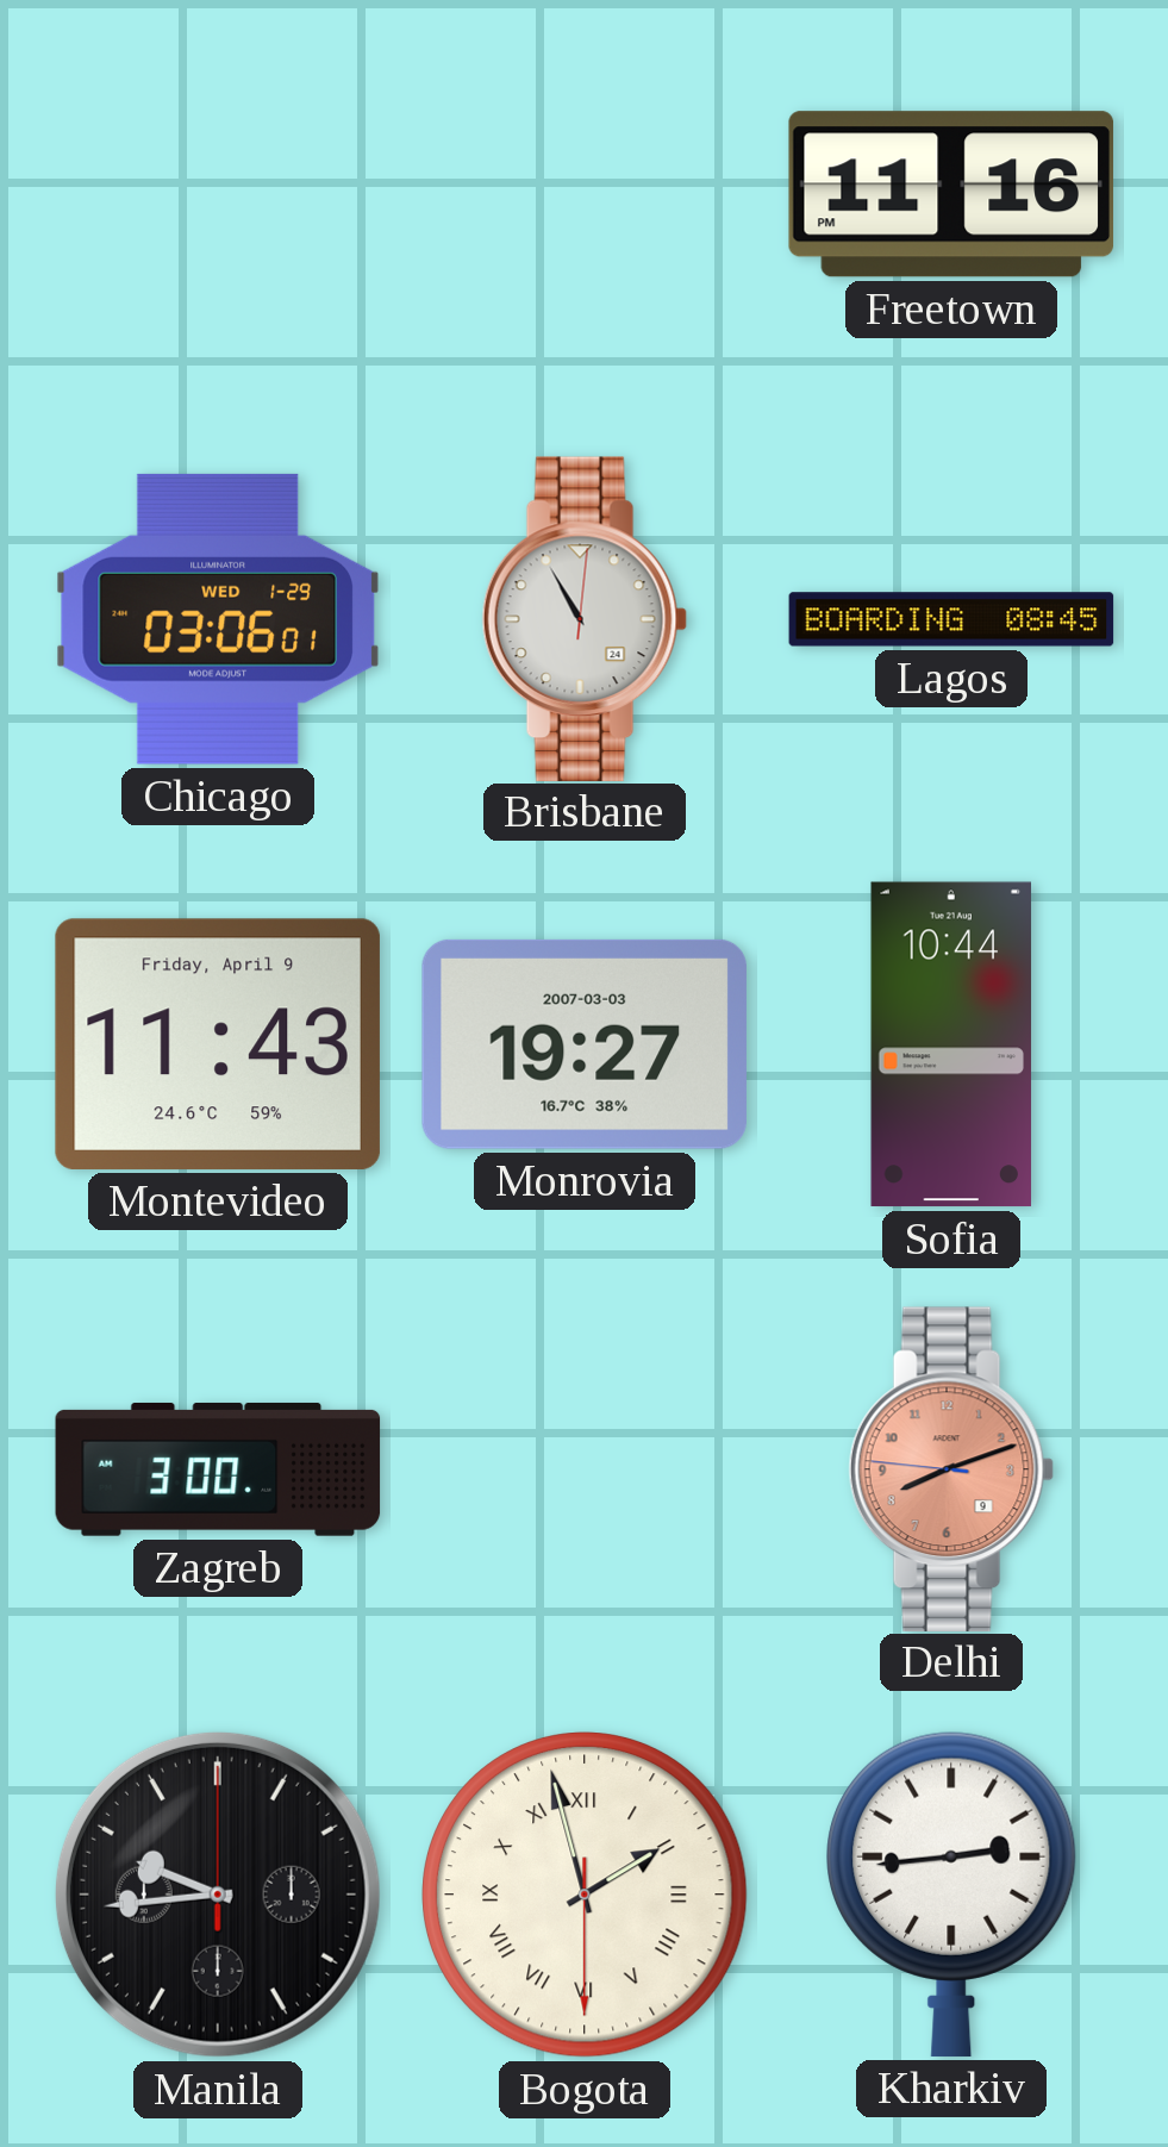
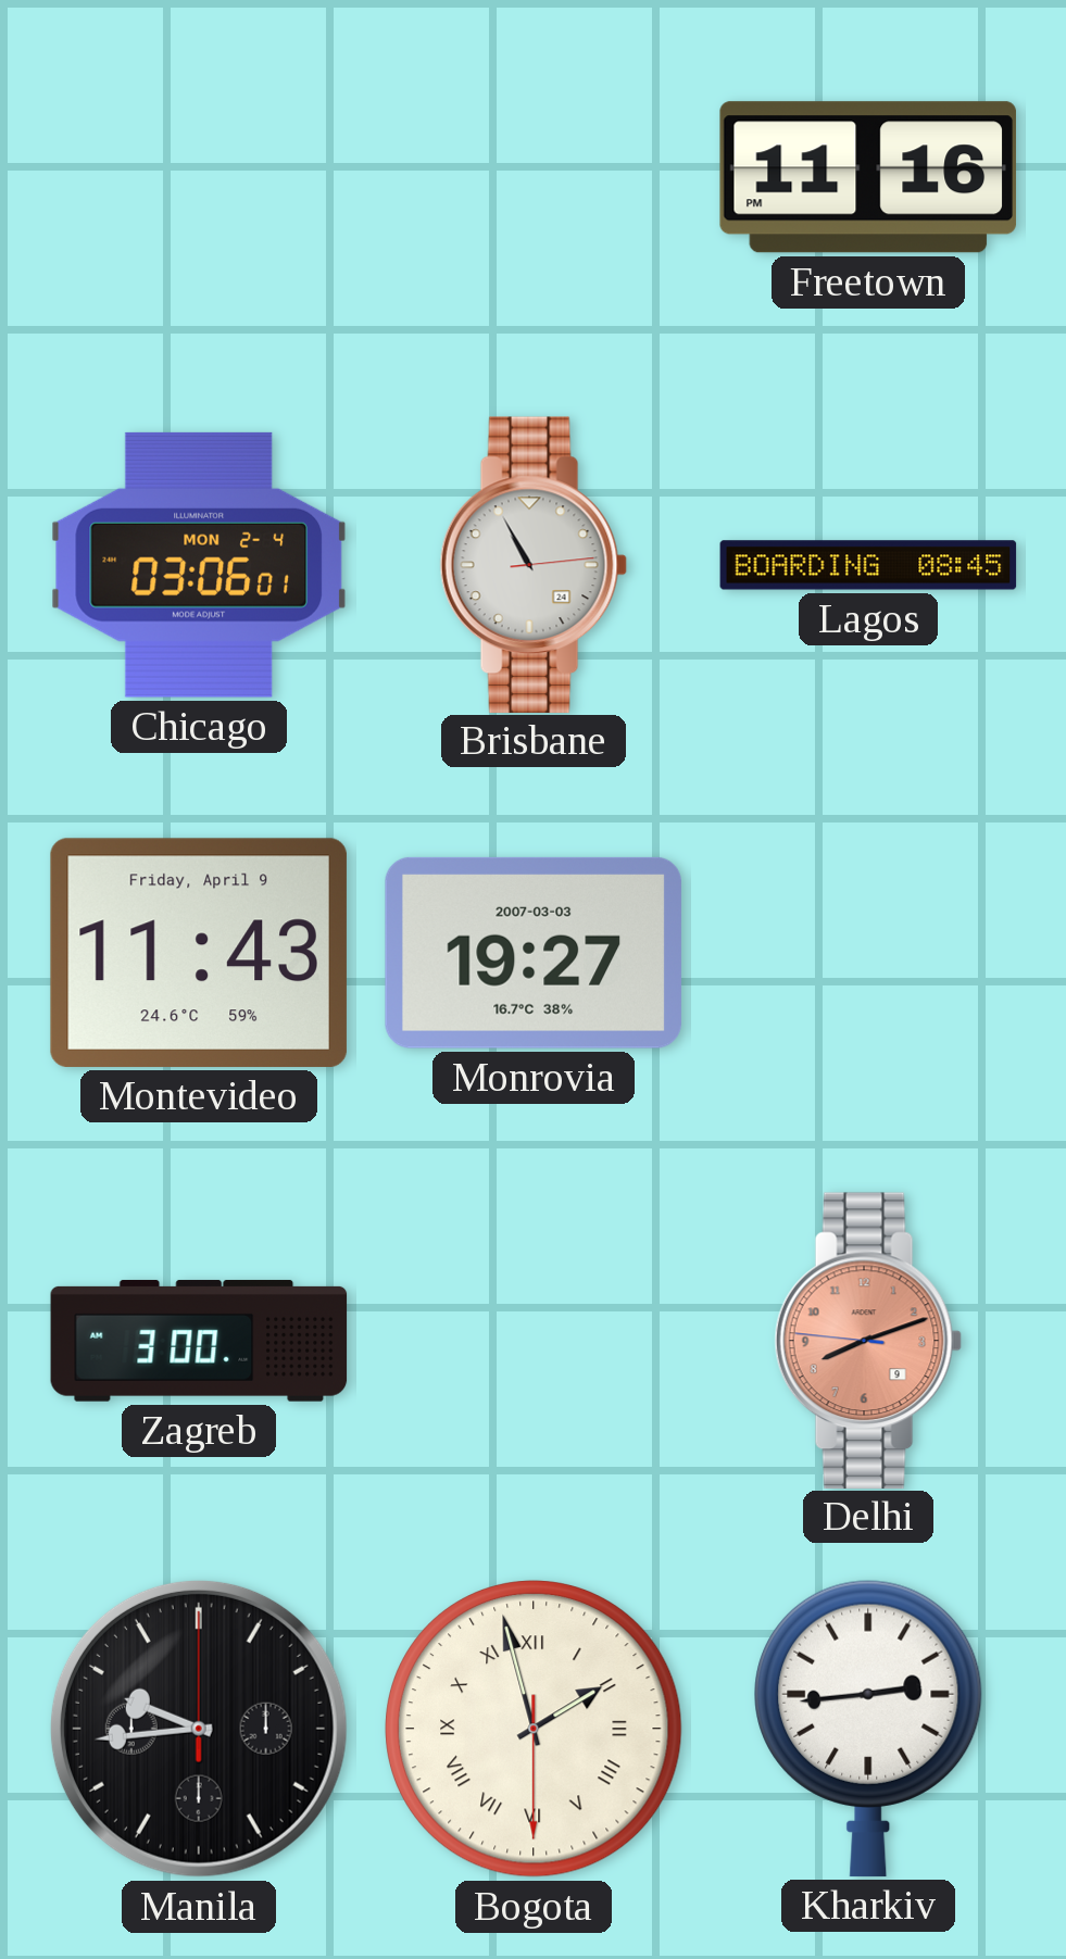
Chicago date: WED 1-29 -> MON 2-4 (199, 565)
Brisbane: 10:55:01 -> 10:55:14 (534, 564)
Sofia: 10:44 -> none (950, 1044)
